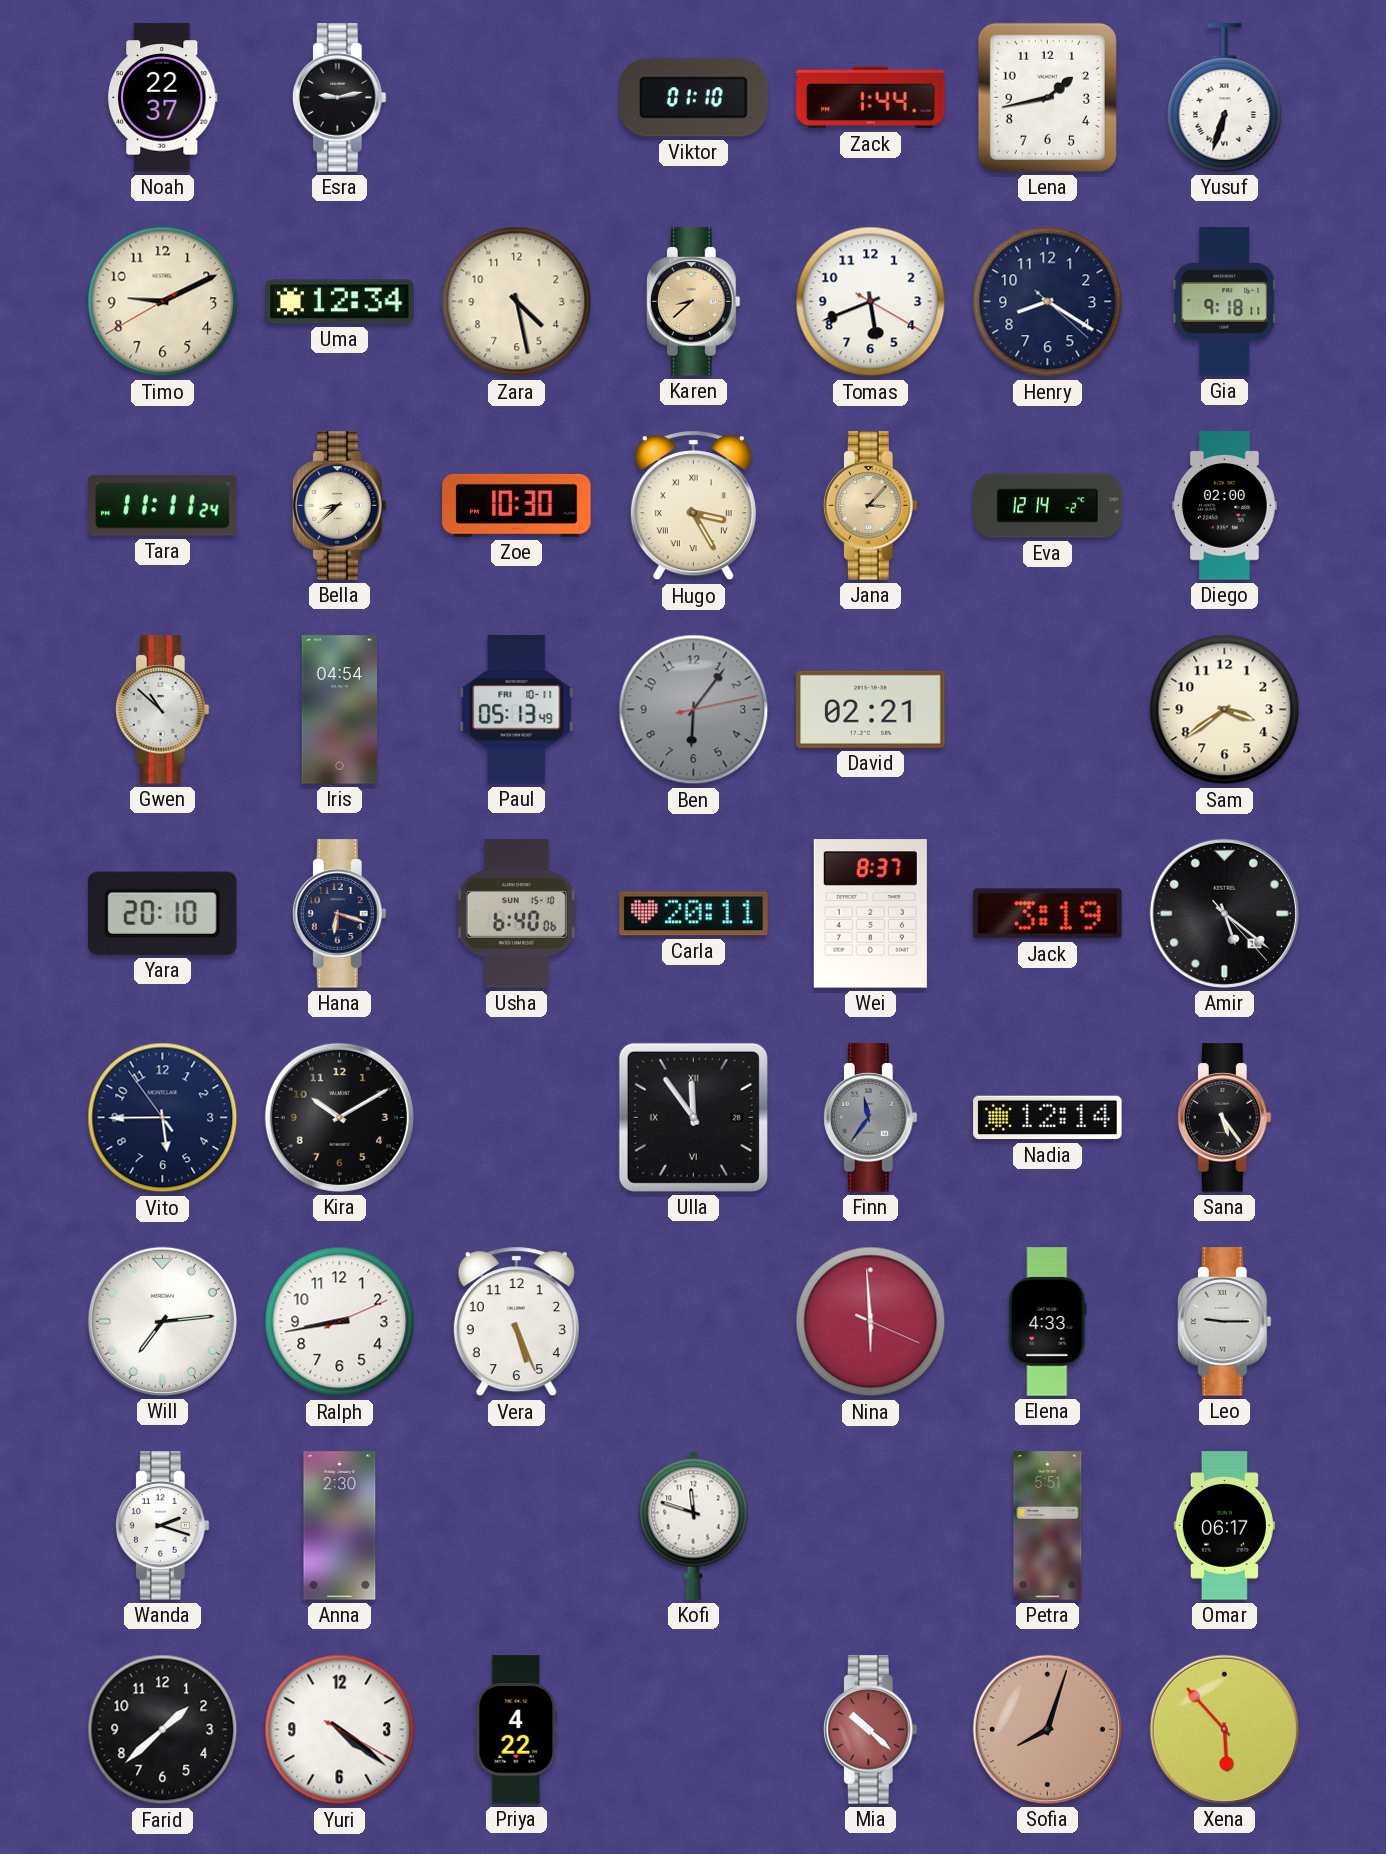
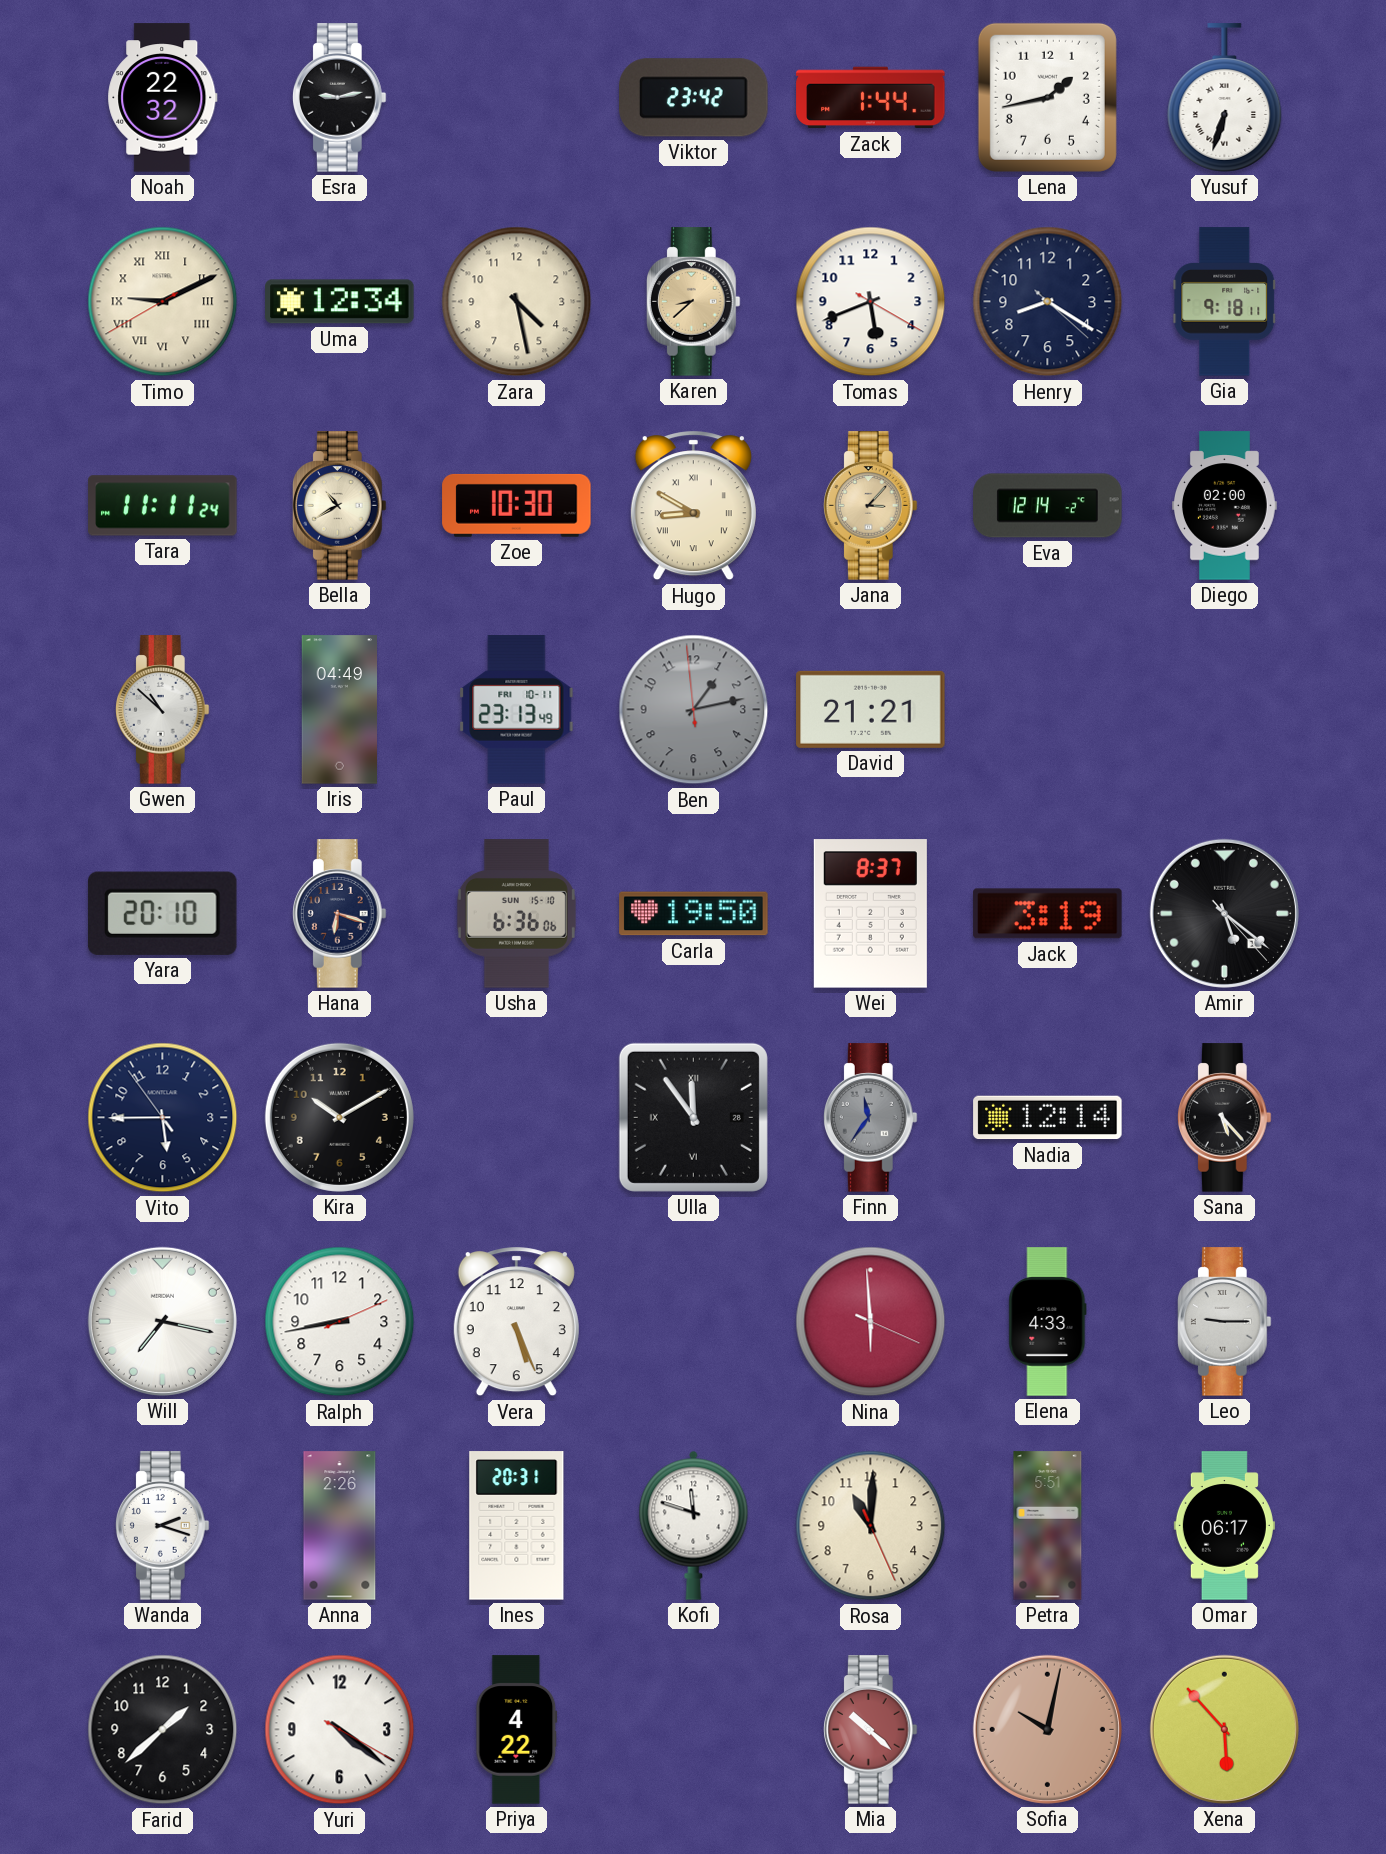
Noah: 22:37 -> 22:32 (163, 98)
Viktor: 01:10 -> 23:42 (694, 98)
Timo numerals: Arabic -> Roman (163, 302)
Bella: 8:38 -> 10:40 (339, 506)
Hugo: 3:25 -> 8:50 (693, 506)
Iris: 04:54 -> 04:49 (339, 710)
Paul: 05:13 -> 23:13 (517, 710)
Ben: 6:06 -> 1:12 (694, 710)
David: 02:21 -> 21:21 (871, 709)
Sam: 3:39 -> none (1225, 710)
Usha: 6:40 -> 6:36 (516, 914)
Carla: 20:11 -> 19:50 (694, 914)
Sana: 5:24 -> 5:23 (1224, 1118)
Will: 7:14 -> 7:17 (162, 1321)
Anna: 2:30 -> 2:26 (340, 1526)
Ines: none -> 20:31 (517, 1526)
Rosa: none -> 11:00 (871, 1526)
Sofia: 8:03 -> 10:02 (1047, 1729)
